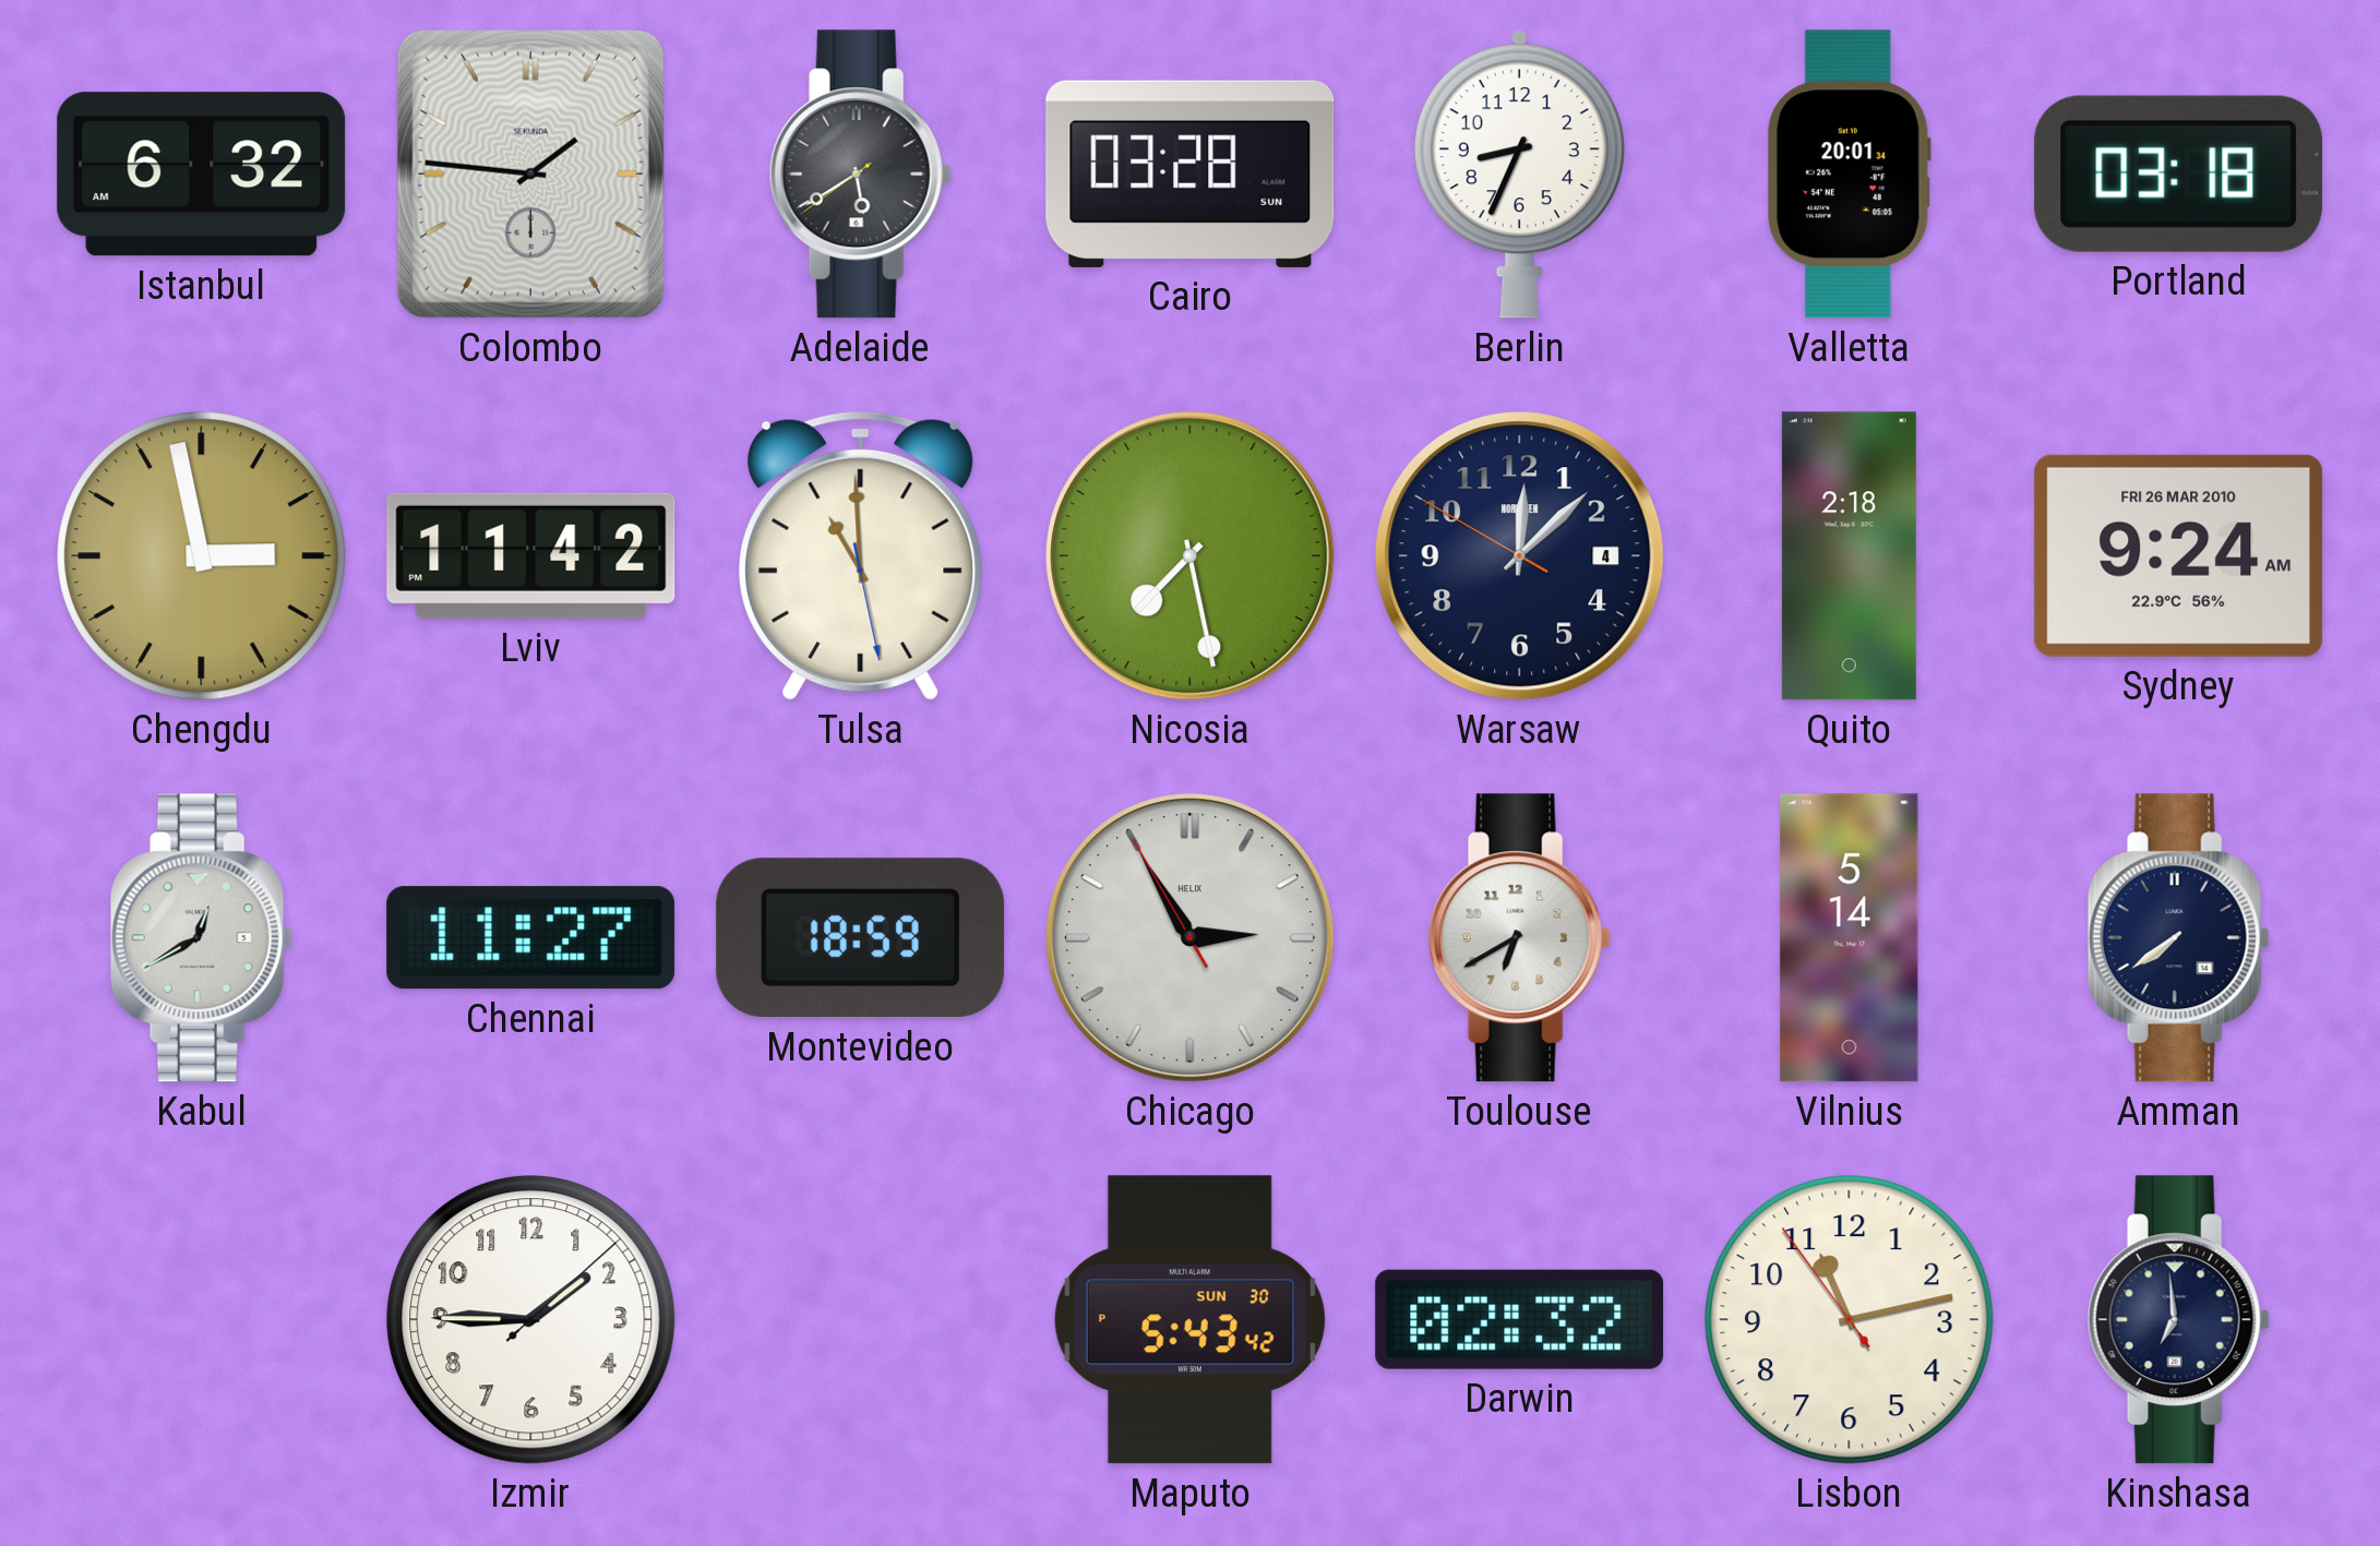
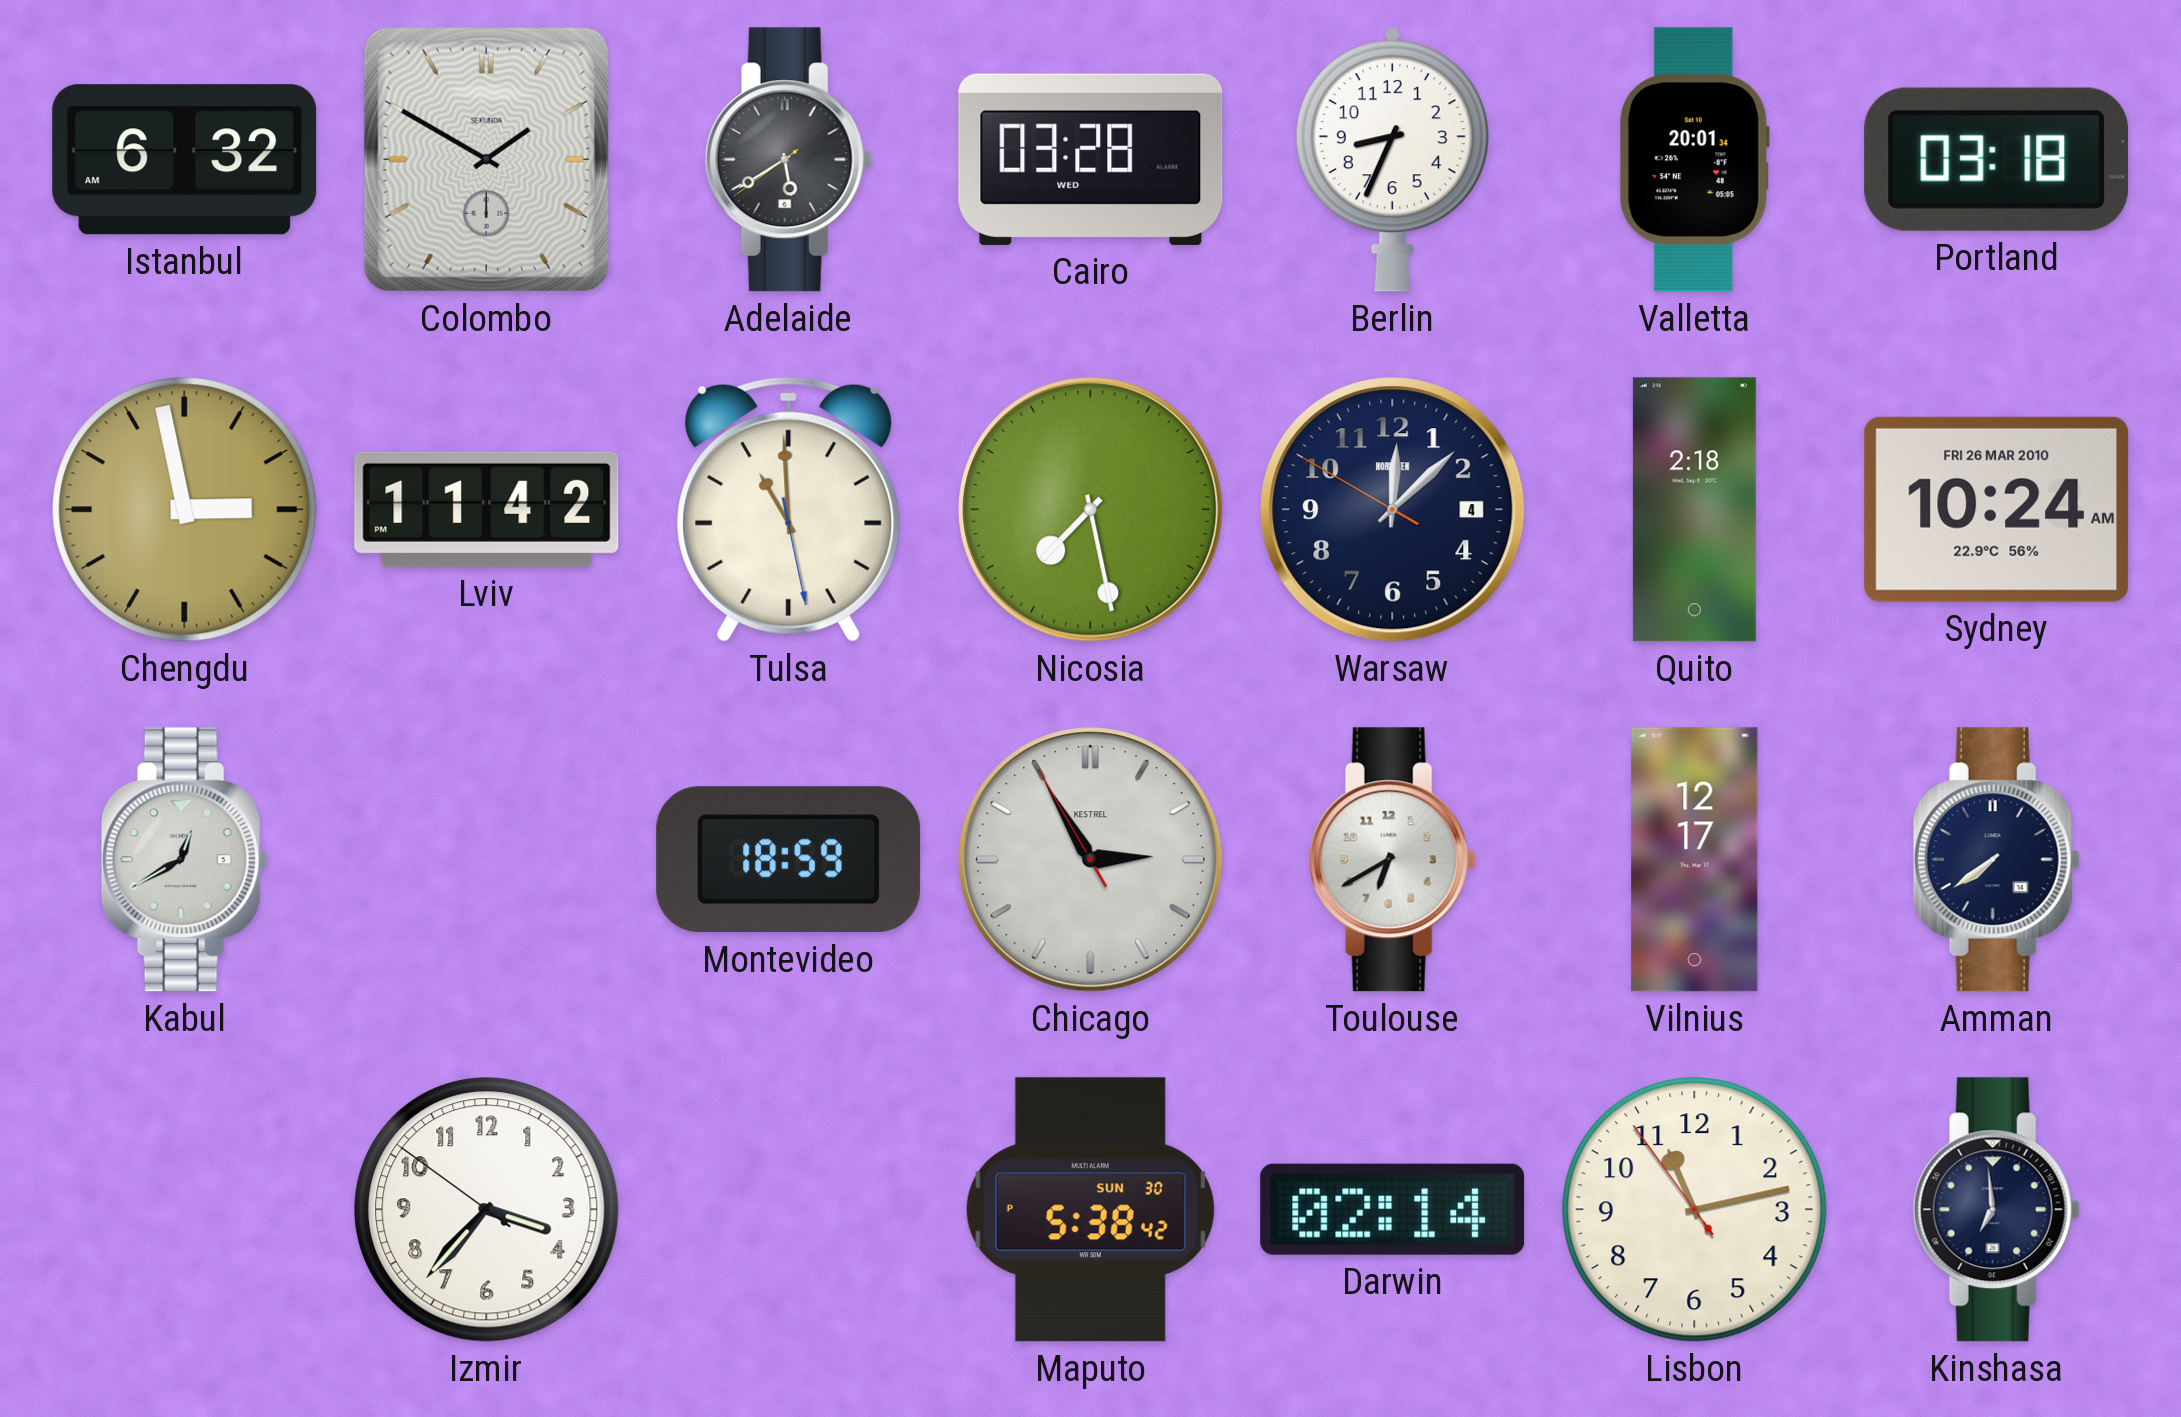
Colombo: 1:46 -> 1:50 (486, 159)
Cairo date: SUN -> WED (1091, 159)
Sydney: 9:24 -> 10:24 (1997, 509)
Chennai: 11:27 -> none (531, 938)
Chicago brand: HELIX -> KESTREL (1091, 860)
Vilnius: 5:14 -> 12:17 (1695, 860)
Izmir: 1:45 -> 3:36 (487, 1210)
Maputo: 5:43 -> 5:38 (1090, 1210)
Darwin: 02:32 -> 02:14 (1393, 1209)
